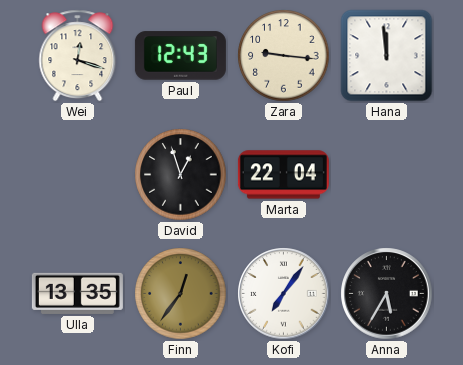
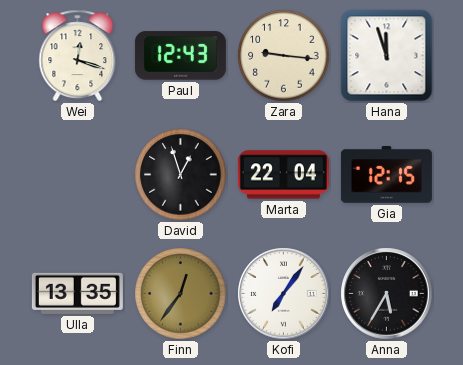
Hana: 11:59 -> 11:57 (387, 56)
Gia: none -> 12:15 (386, 175)
